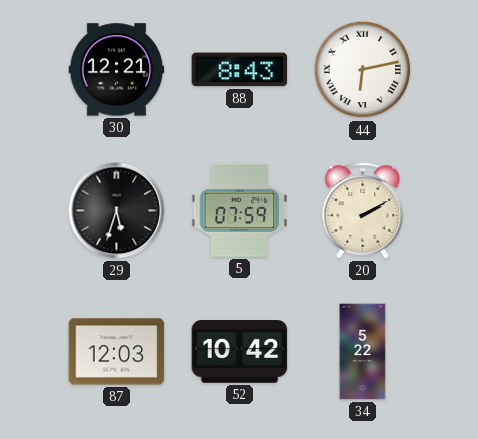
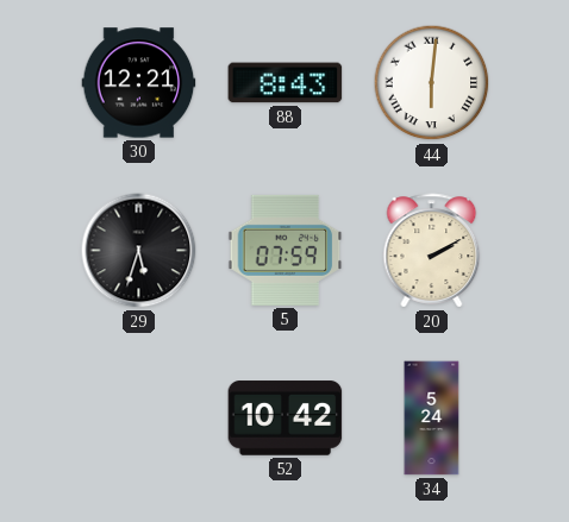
44: 6:13 -> 6:01 (432, 83)
87: 12:03 -> none (117, 352)
34: 5:22 -> 5:24 (432, 419)
